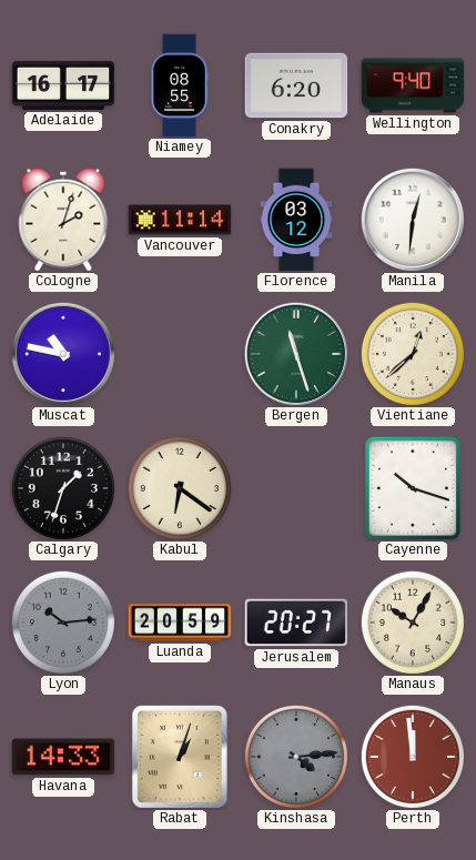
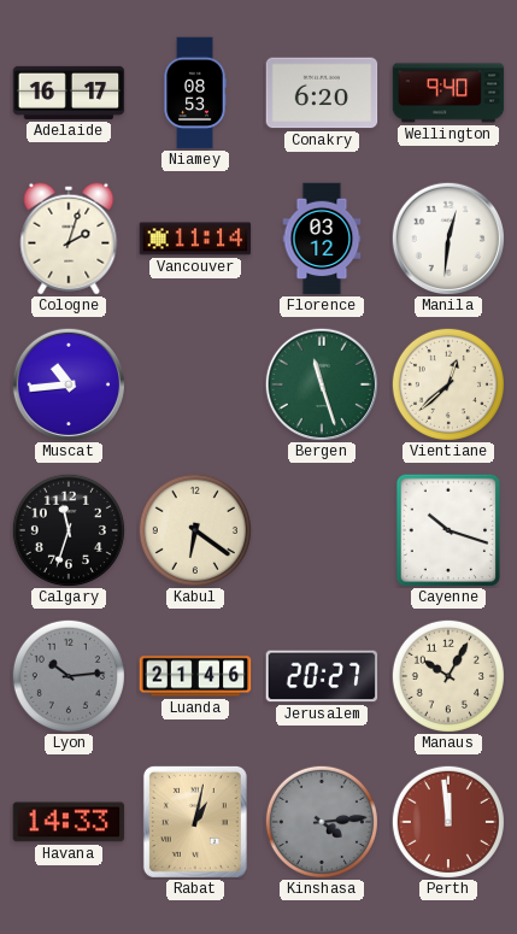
Niamey: 08:55 -> 08:53 (195, 93)
Muscat: 10:47 -> 10:44 (67, 383)
Calgary: 1:33 -> 11:33 (69, 530)
Luanda: 20:59 -> 21:46 (195, 676)
Rabat: 1:03 -> 1:02 (195, 822)
